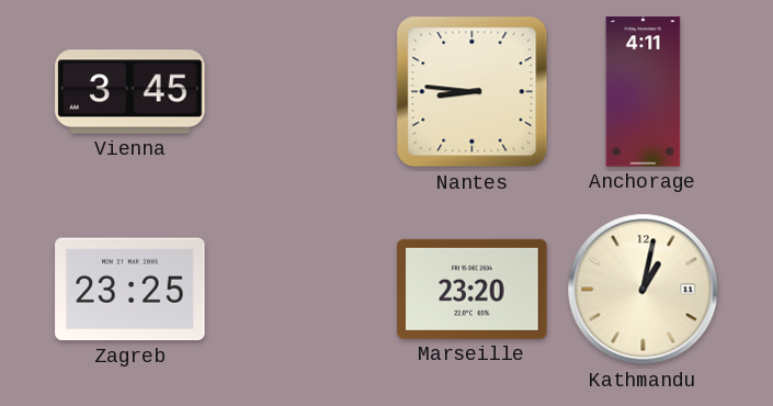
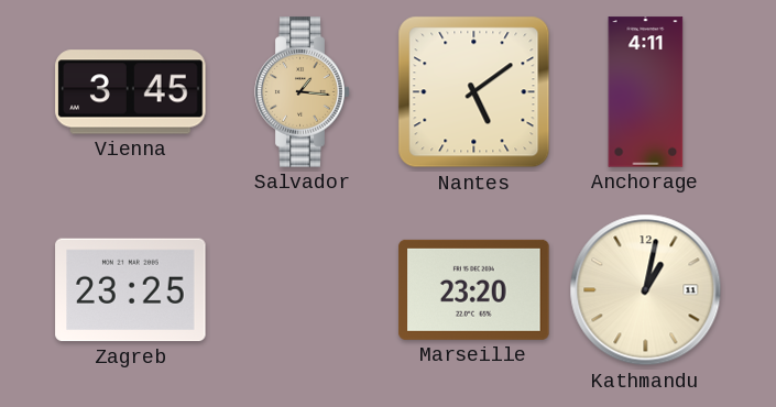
Salvador: none -> 1:16 (303, 92)
Nantes: 8:46 -> 5:09 (474, 92)
